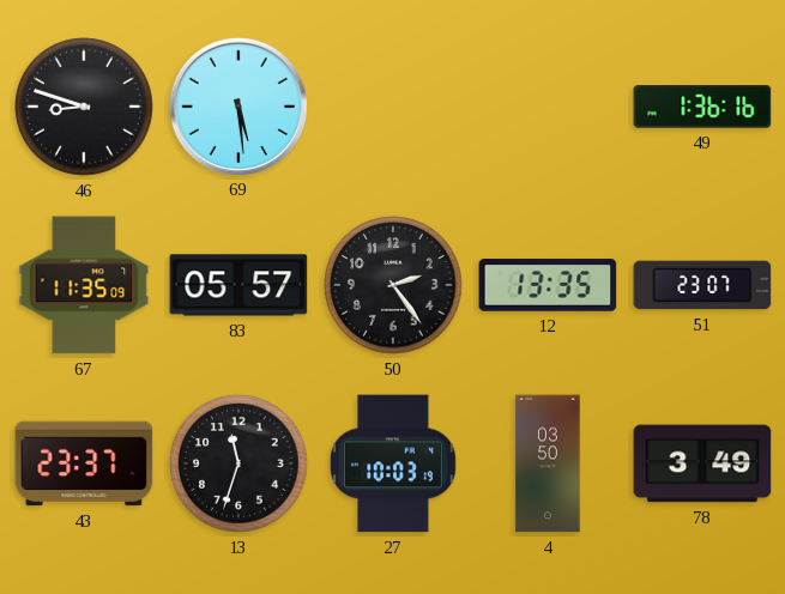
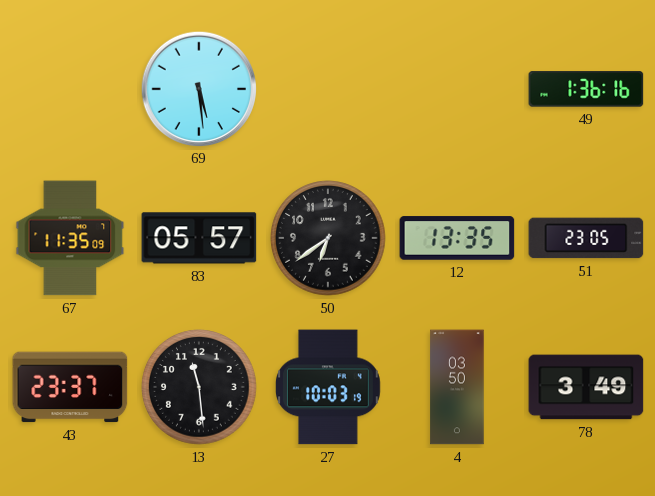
46: 8:48 -> none (84, 107)
50: 2:24 -> 6:39 (328, 238)
51: 23:07 -> 23:05 (586, 238)
13: 11:33 -> 11:29 (199, 387)
